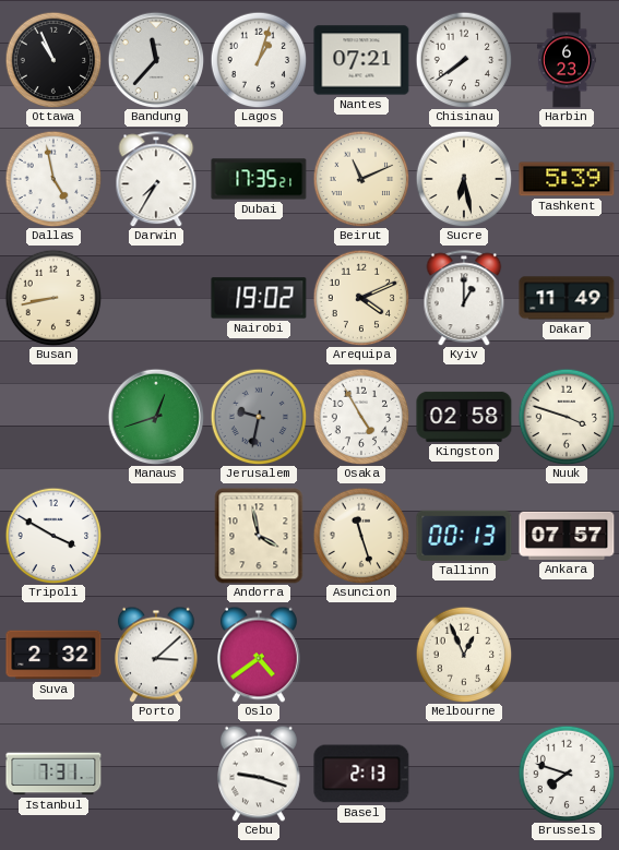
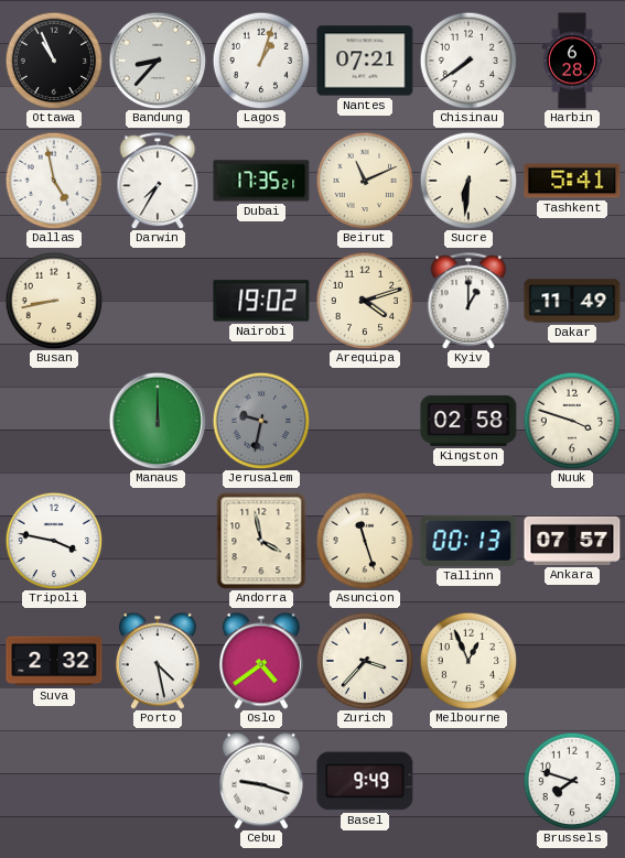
Bandung: 11:37 -> 8:37 (158, 61)
Harbin: 6:23 -> 6:28 (572, 61)
Sucre: 6:28 -> 6:31 (468, 181)
Tashkent: 5:39 -> 5:41 (572, 181)
Arequipa: 4:11 -> 4:12 (365, 301)
Manaus: 12:42 -> 12:00 (158, 421)
Osaka: 4:55 -> none (361, 417)
Tripoli: 3:50 -> 3:47 (54, 541)
Porto: 3:08 -> 4:28 (158, 661)
Zurich: none -> 3:37 (365, 661)
Istanbul: 7:31 -> none (53, 774)
Basel: 2:13 -> 9:49 (365, 781)
